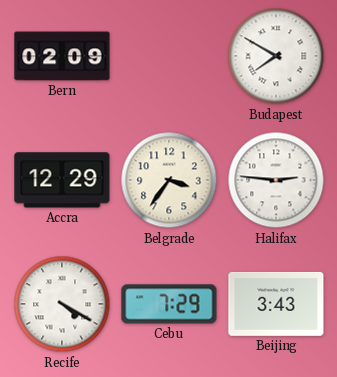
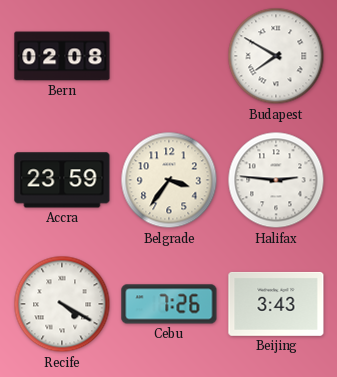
Bern: 02:09 -> 02:08 (62, 56)
Accra: 12:29 -> 23:59 (62, 180)
Cebu: 7:29 -> 7:26 (169, 304)
